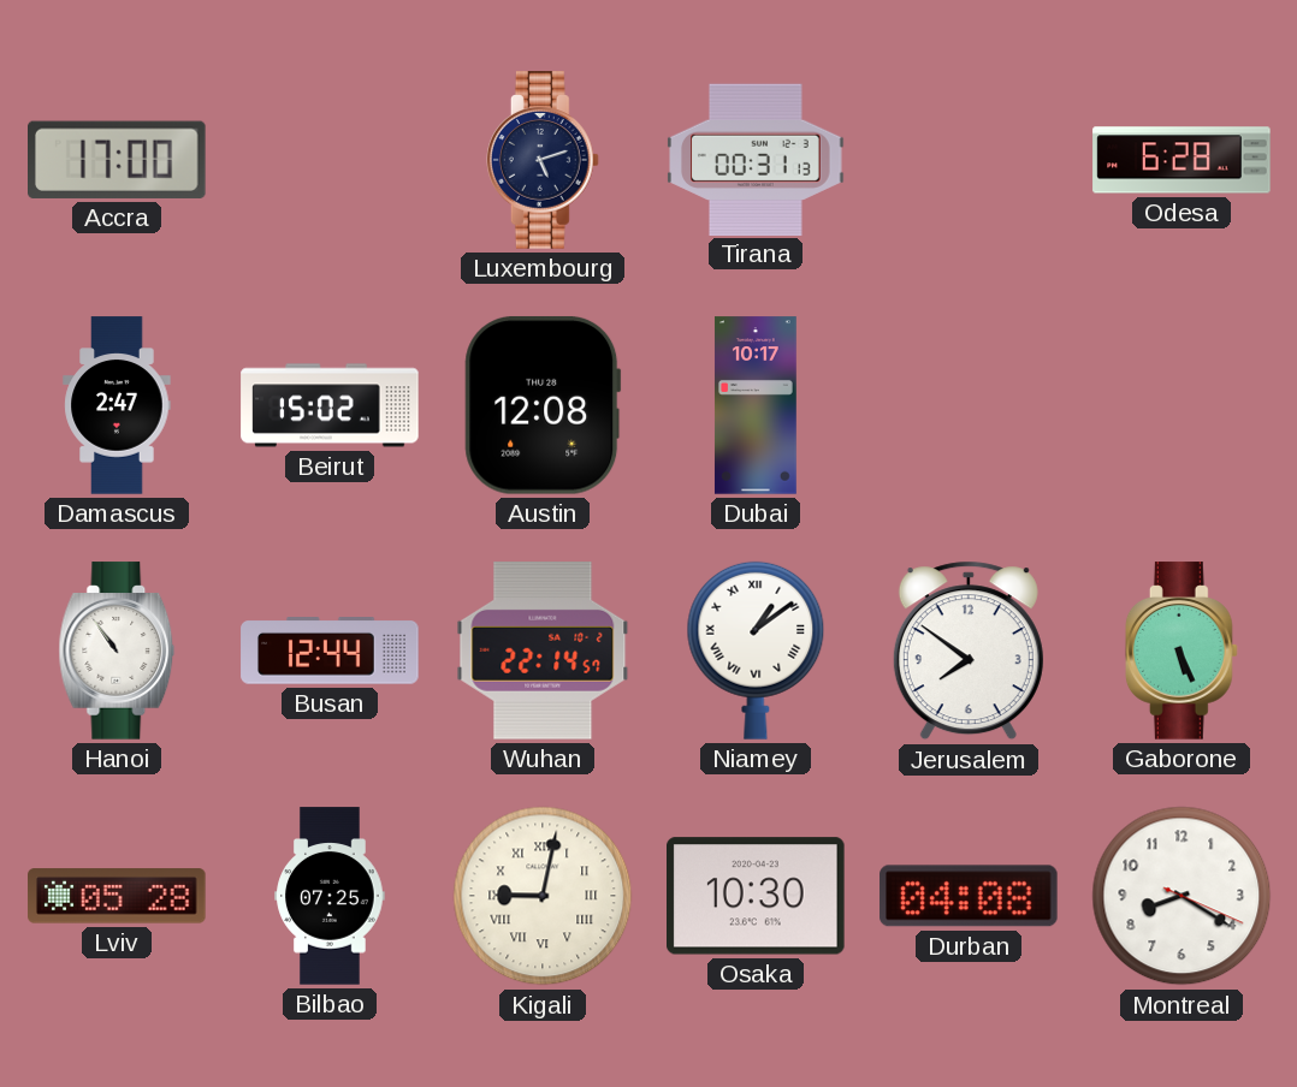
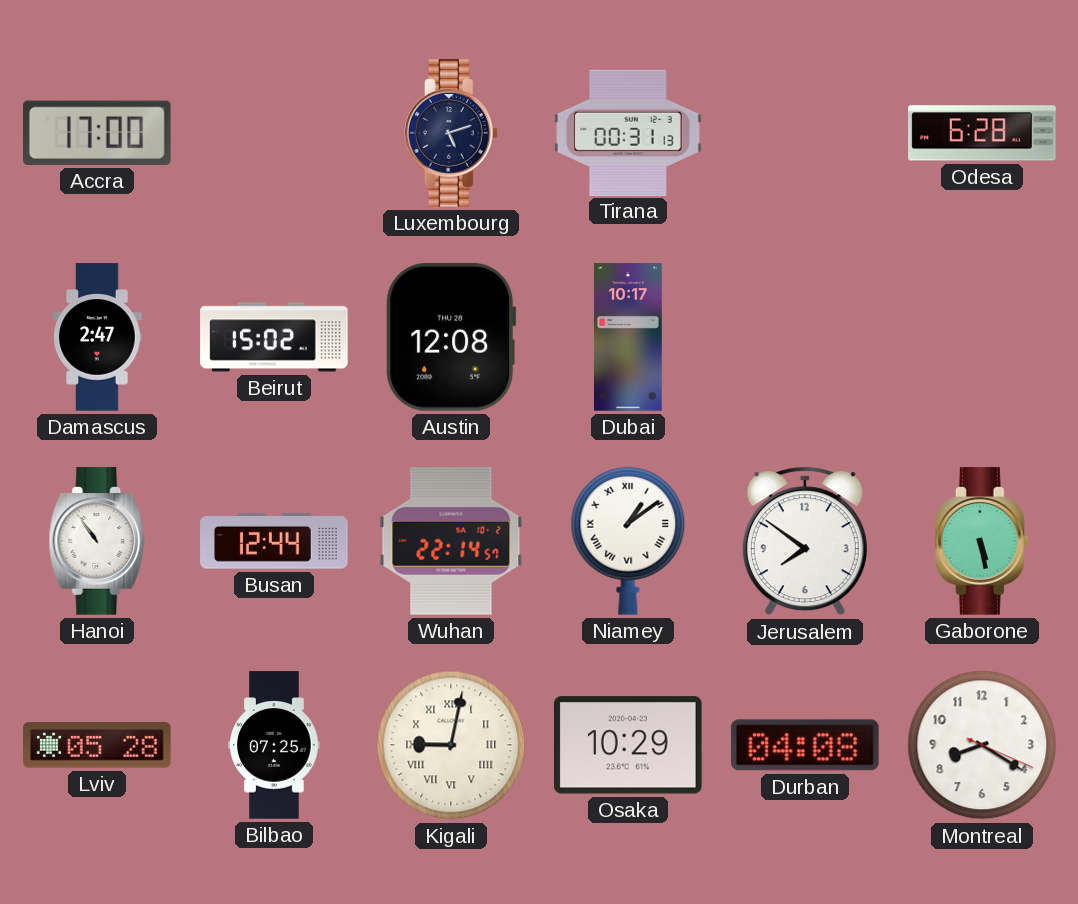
Gaborone: 5:26 -> 5:28 (982, 541)
Osaka: 10:30 -> 10:29 (629, 745)
